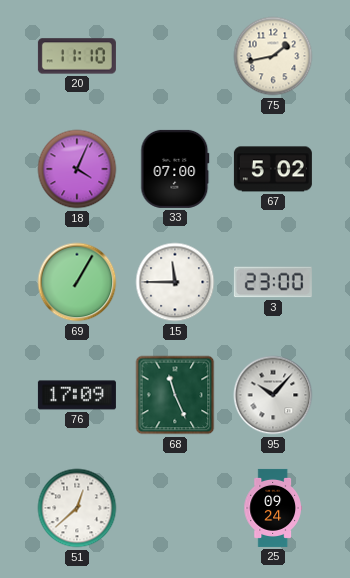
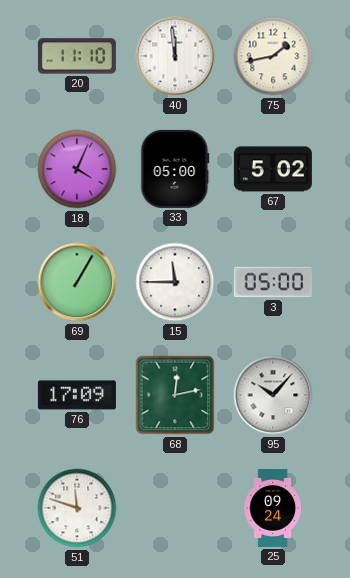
40: none -> 11:59 (175, 56)
33: 07:00 -> 05:00 (175, 169)
3: 23:00 -> 05:00 (273, 282)
68: 11:26 -> 12:13 (175, 395)
51: 12:38 -> 11:48 (77, 508)
